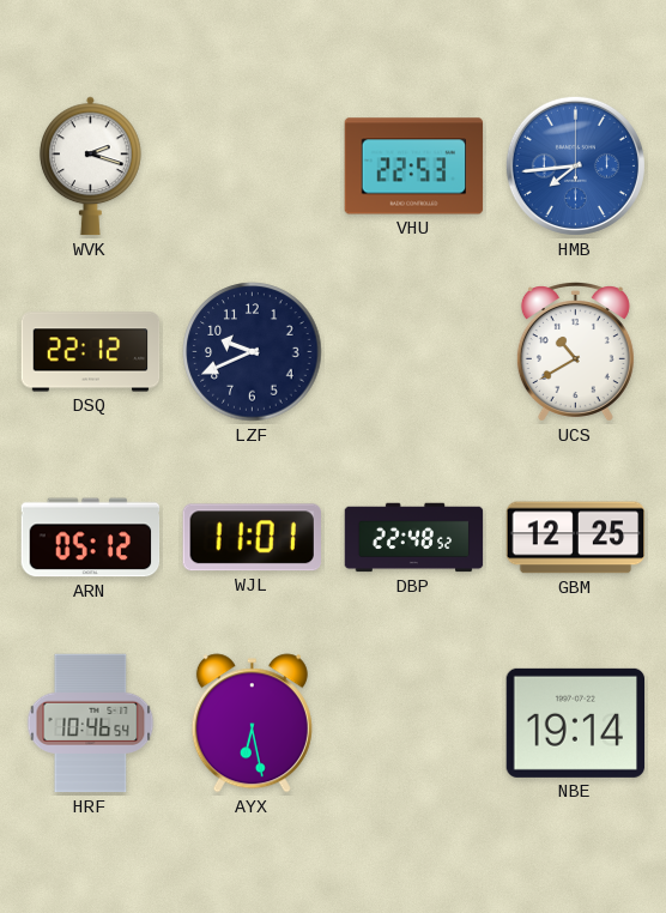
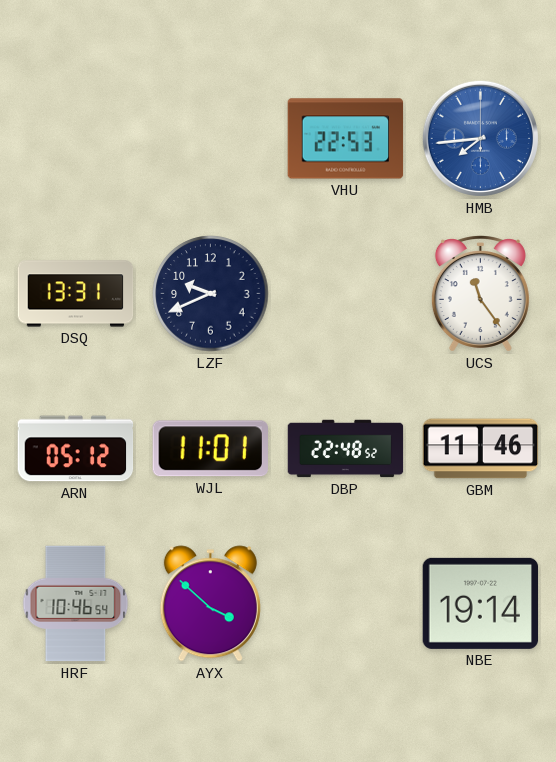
WVK: 2:18 -> none (91, 167)
DSQ: 22:12 -> 13:31 (76, 294)
UCS: 10:40 -> 11:24 (480, 294)
GBM: 12:25 -> 11:46 (481, 449)
AYX: 6:28 -> 3:52 (210, 604)
